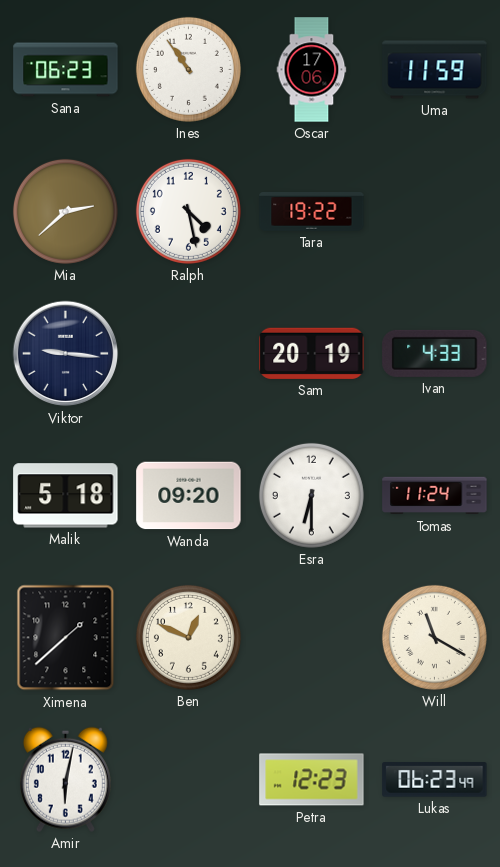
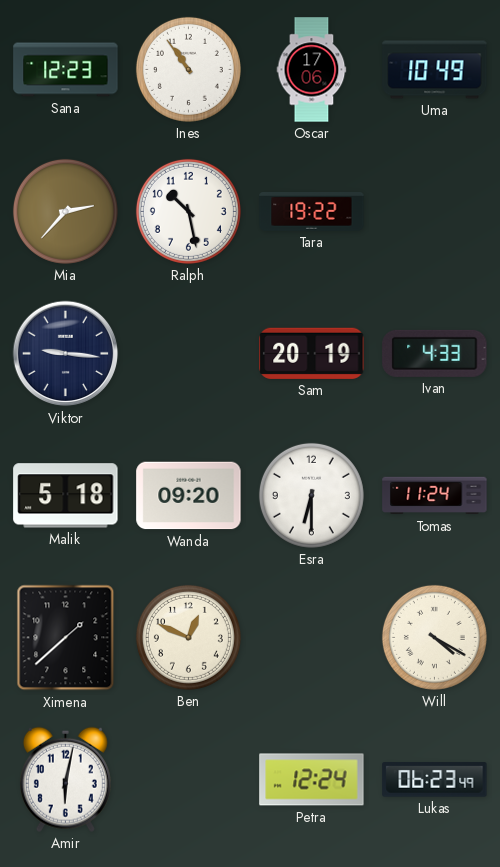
Sana: 06:23 -> 12:23 (66, 70)
Uma: 11:59 -> 10:49 (435, 70)
Mia: 2:38 -> 2:37 (65, 211)
Ralph: 4:28 -> 10:28 (188, 211)
Will: 11:20 -> 4:20 (434, 637)
Petra: 12:23 -> 12:24 (312, 780)
